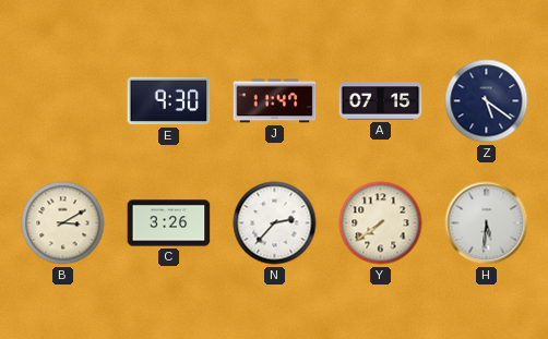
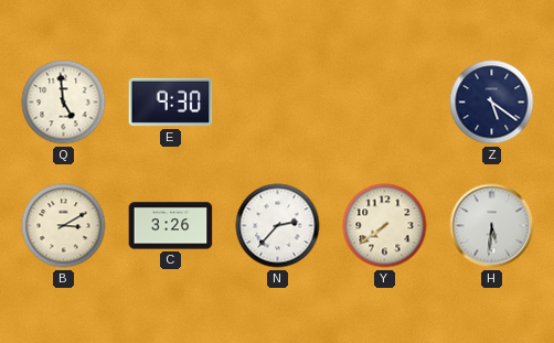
Q: none -> 4:59 (64, 103)
J: 11:47 -> none (275, 101)
A: 07:15 -> none (381, 101)
